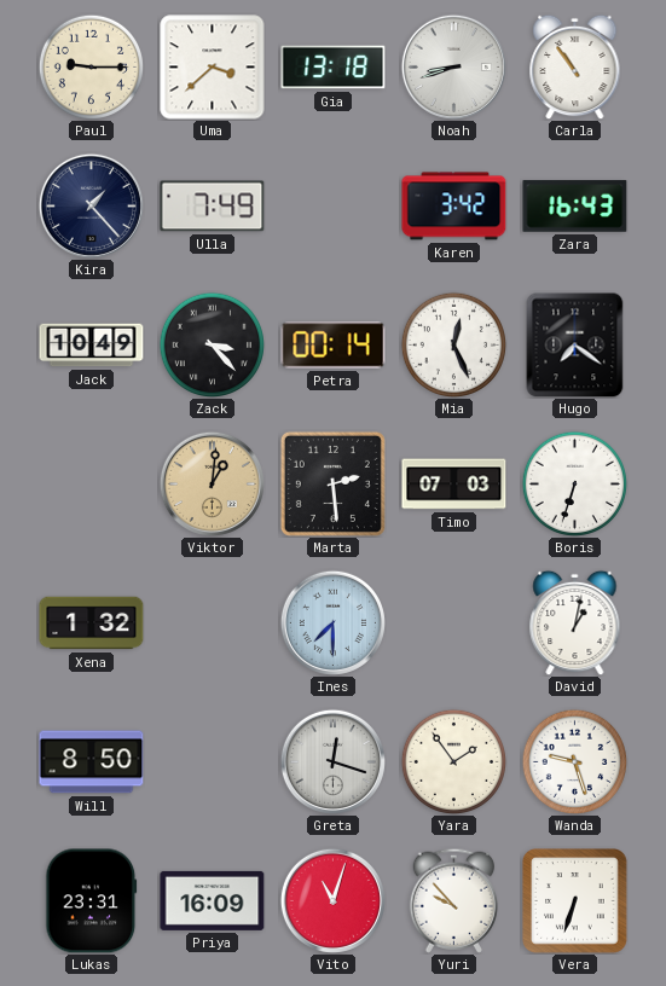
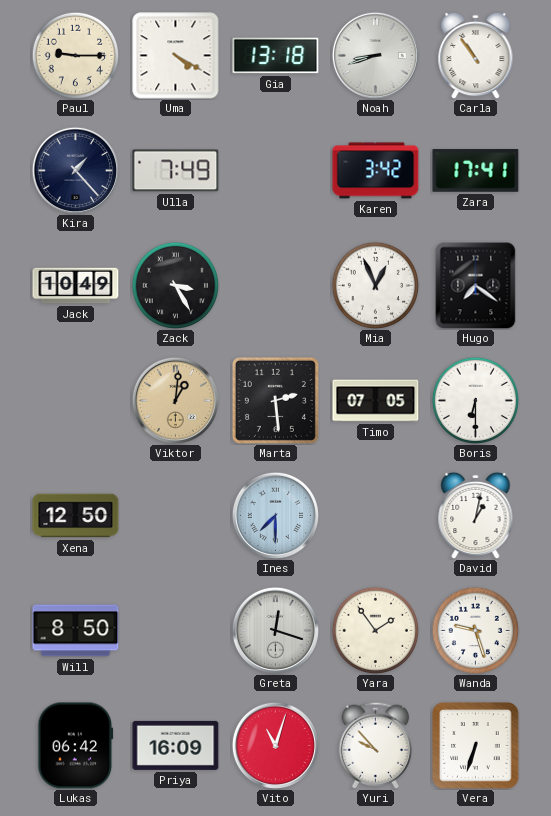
Uma: 3:38 -> 4:20 (176, 56)
Zara: 16:43 -> 17:41 (476, 171)
Zack: 3:23 -> 3:25 (175, 285)
Petra: 00:14 -> none (334, 346)
Mia: 12:26 -> 12:56 (375, 285)
Timo: 07:03 -> 07:05 (376, 401)
Boris: 6:33 -> 6:30 (475, 400)
Xena: 1:32 -> 12:50 (76, 516)
Lukas: 23:31 -> 06:42 (76, 746)
